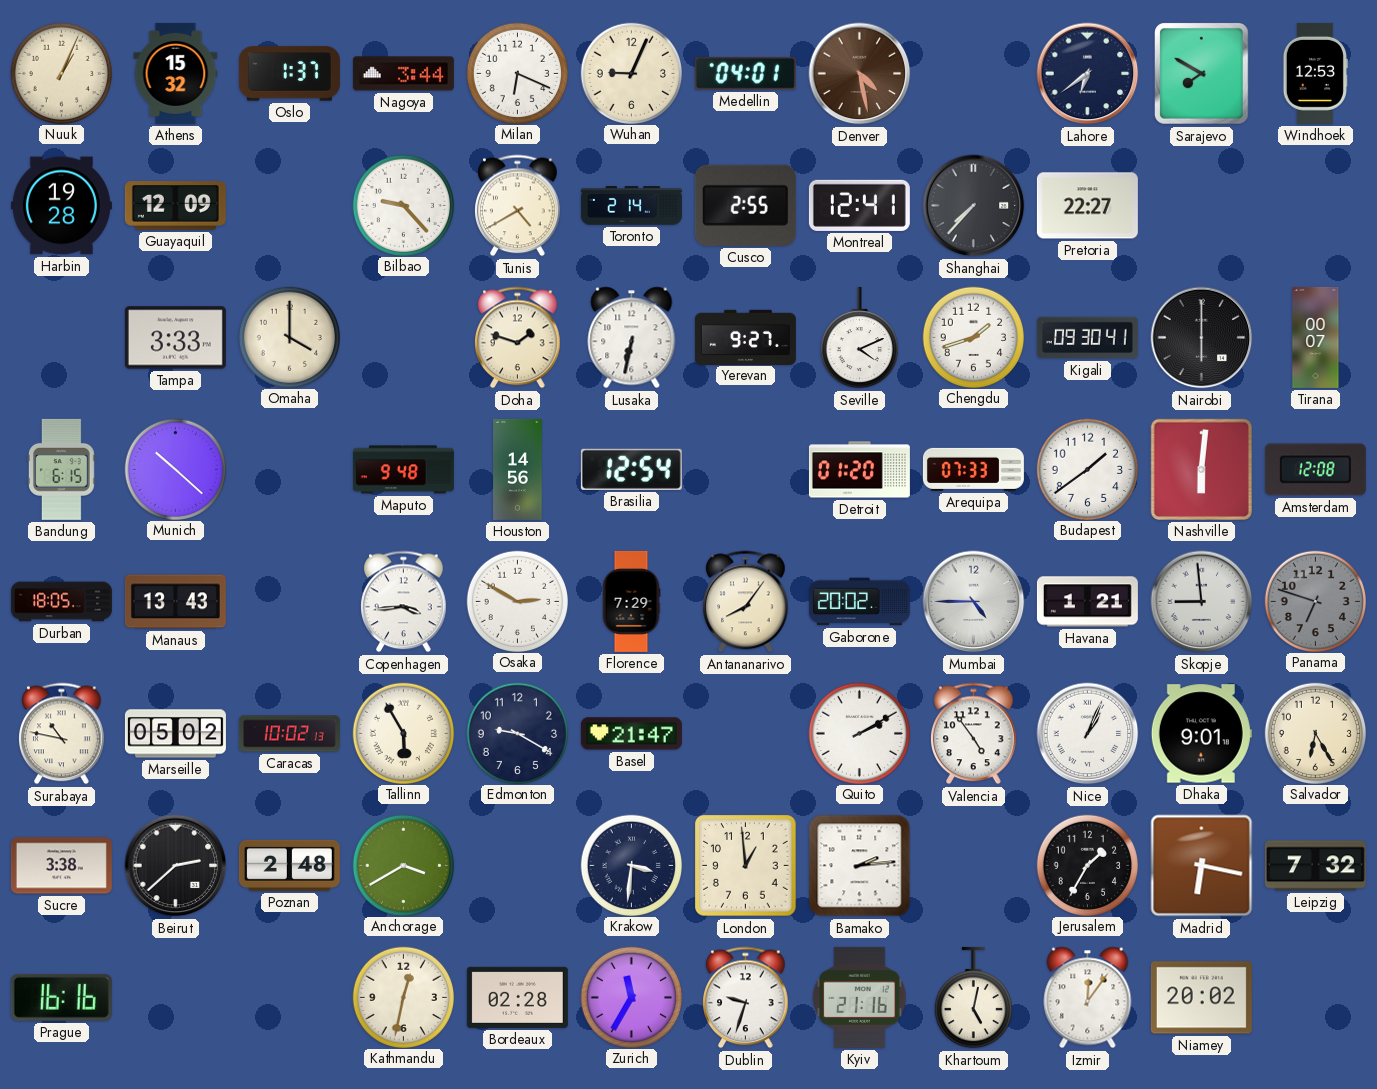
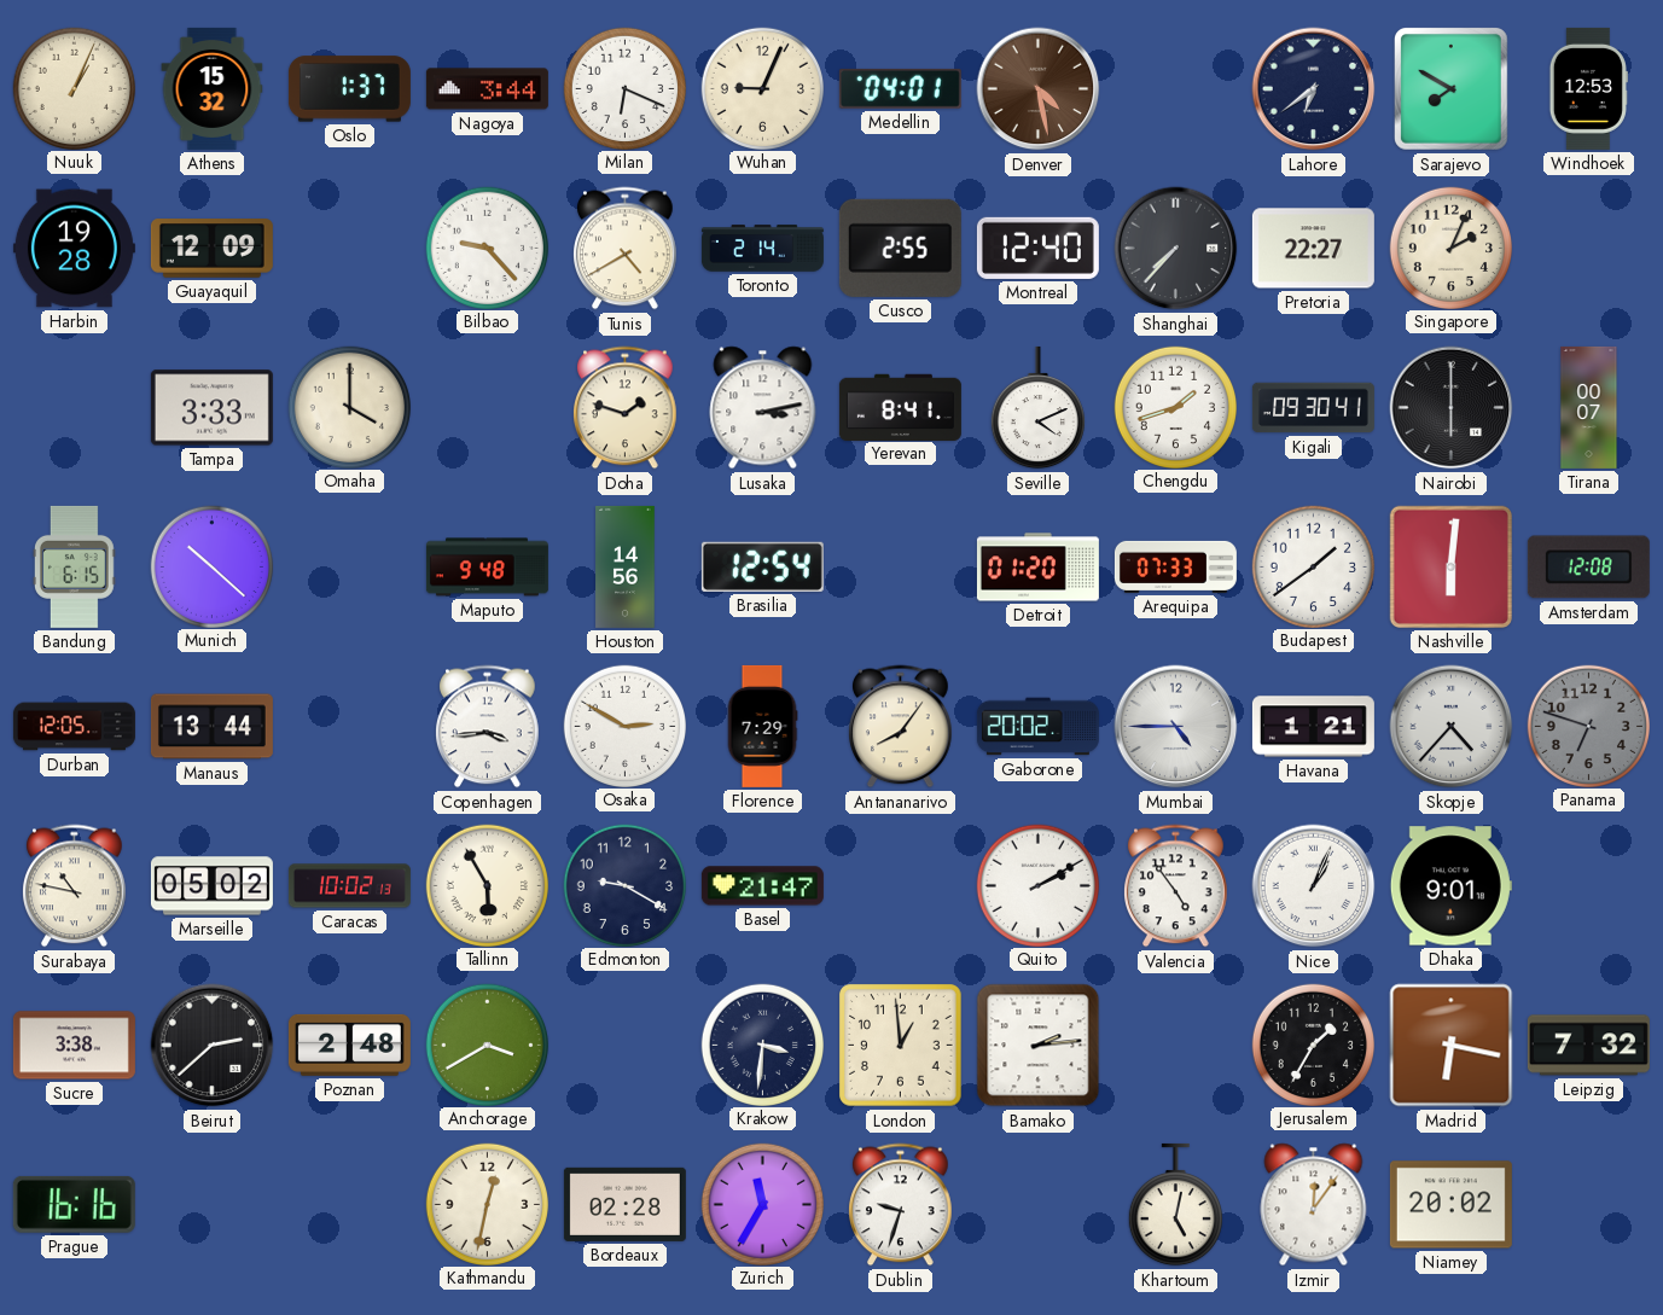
Montreal: 12:41 -> 12:40 (1037, 248)
Singapore: none -> 2:04 (1450, 248)
Lusaka: 6:32 -> 3:13 (763, 408)
Yerevan: 9:27 -> 8:41 (900, 407)
Durban: 18:05 -> 12:05 (74, 727)
Manaus: 13:43 -> 13:44 (211, 727)
Skopje: 8:59 -> 4:37 (1452, 727)
Salvador: 6:25 -> none (1315, 733)
Kyiv: 21:16 -> none (860, 997)
